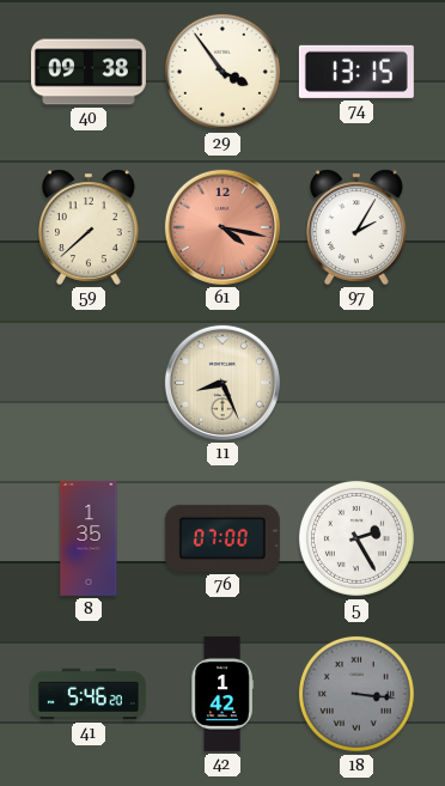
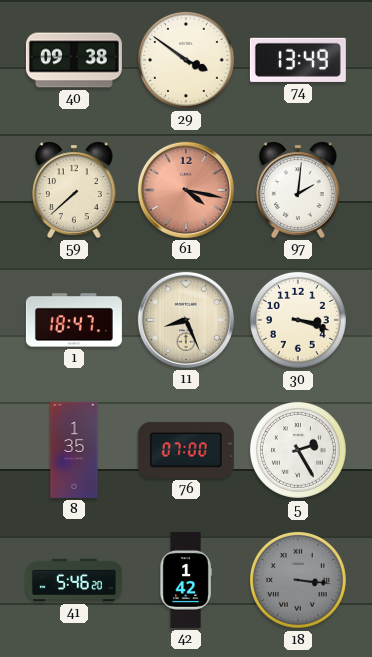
29: 3:54 -> 3:51 (186, 60)
74: 13:15 -> 13:49 (298, 60)
97: 2:05 -> 2:01 (299, 190)
1: none -> 18:47 (74, 320)
30: none -> 3:18 (298, 320)
